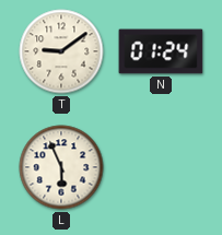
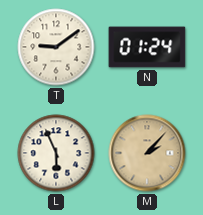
M: none -> 2:07 (147, 153)
